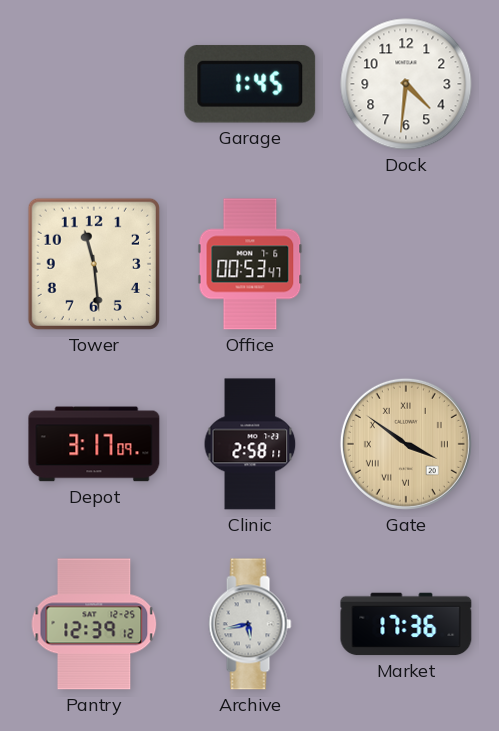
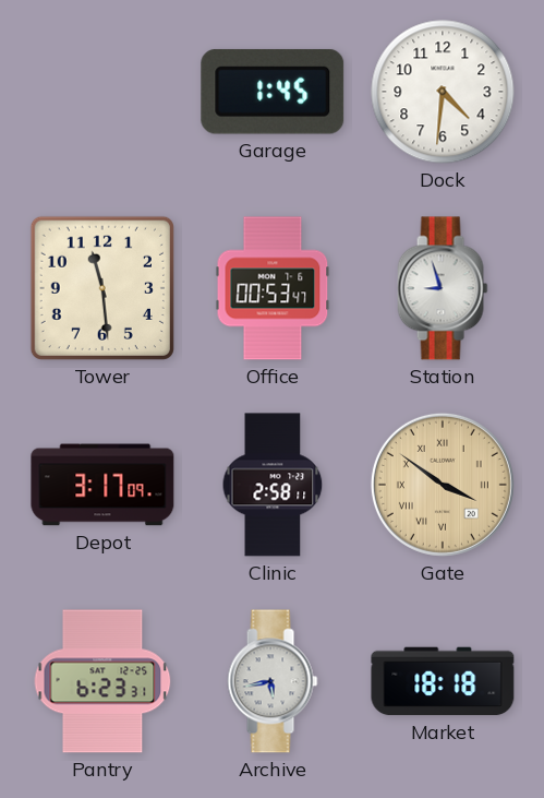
Station: none -> 8:57 (443, 288)
Pantry: 12:39 -> 6:23 (102, 681)
Market: 17:36 -> 18:18 (443, 681)
